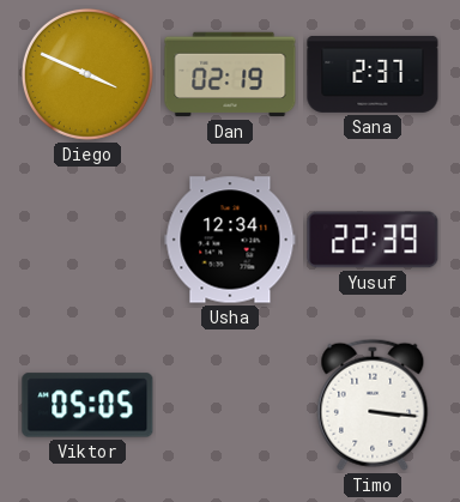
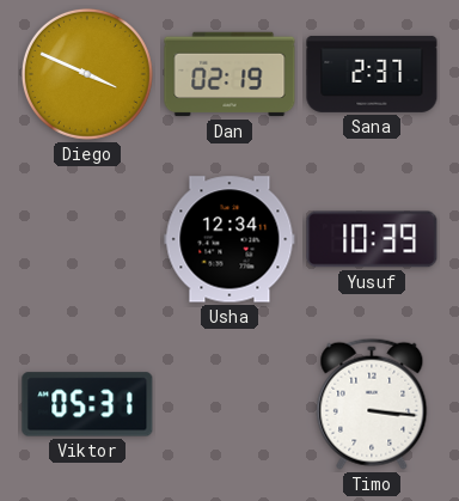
Yusuf: 22:39 -> 10:39 (372, 239)
Viktor: 05:05 -> 05:31 (87, 404)
